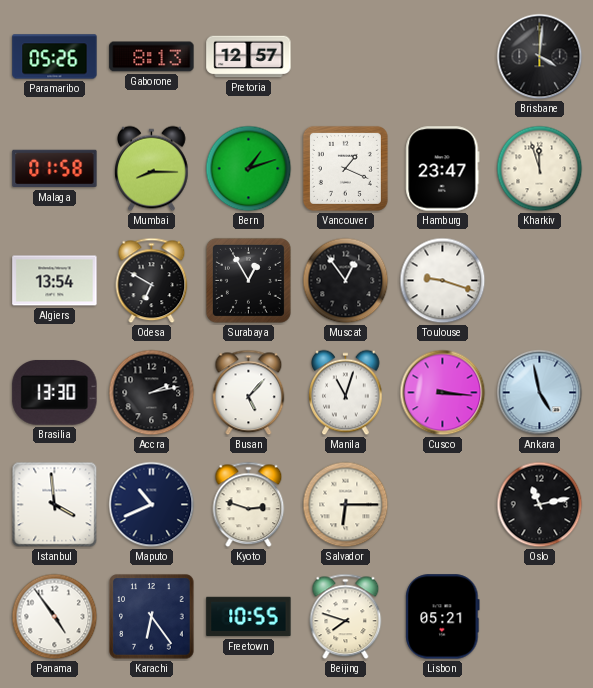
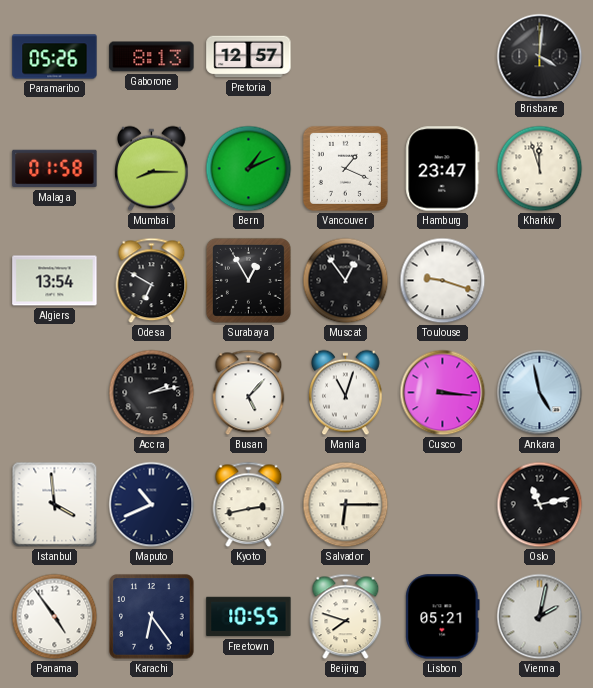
Bern: 1:12 -> 1:11 (249, 169)
Brasilia: 13:30 -> none (55, 392)
Kyoto: 2:48 -> 2:43 (249, 505)
Vienna: none -> 2:02 (540, 617)
